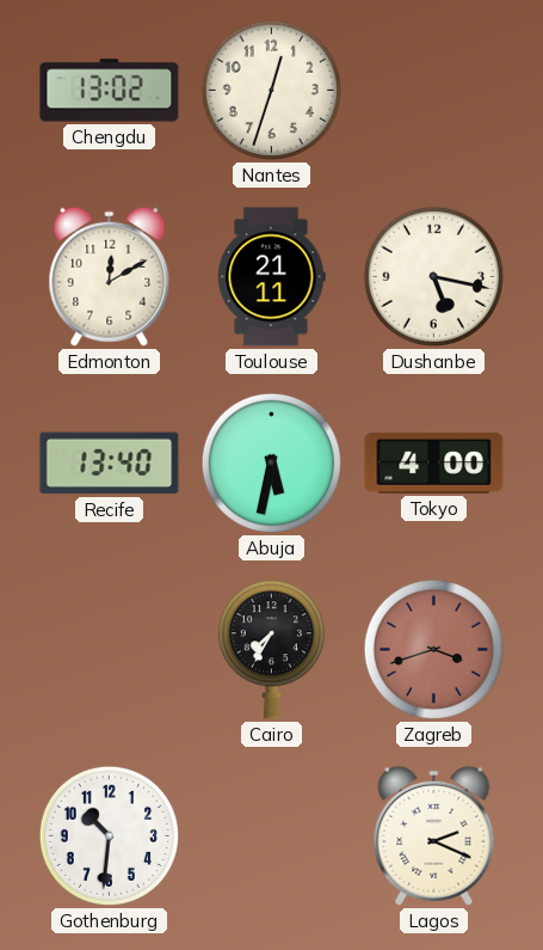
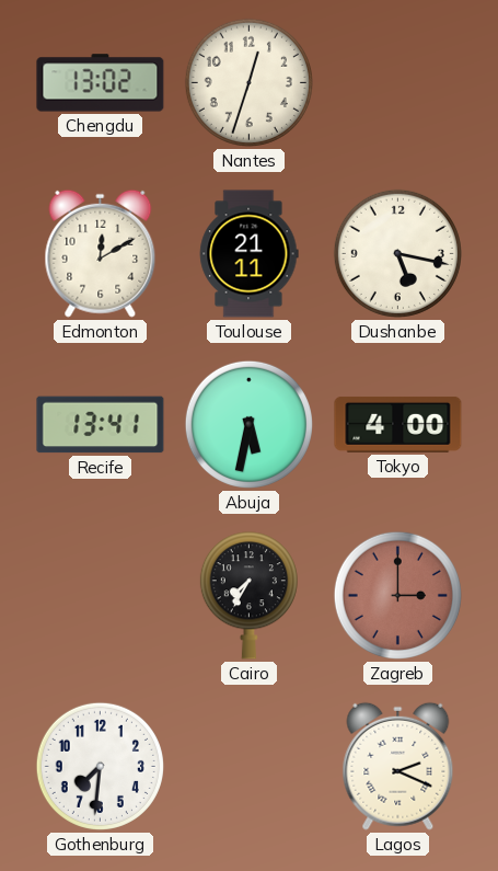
Recife: 13:40 -> 13:41 (101, 425)
Zagreb: 3:42 -> 3:00 (397, 595)
Gothenburg: 10:31 -> 7:31 (100, 766)
